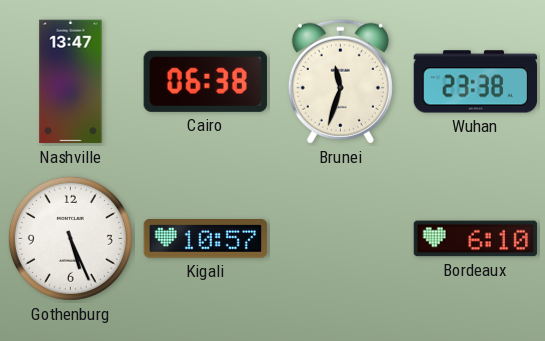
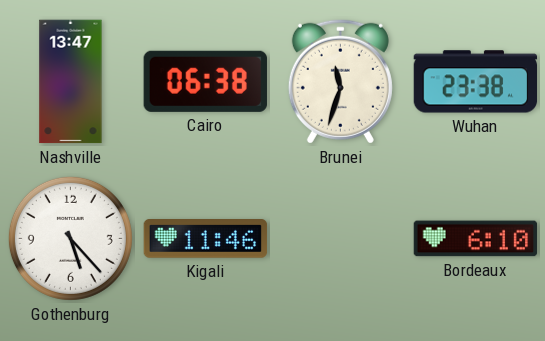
Gothenburg: 5:26 -> 5:23 (70, 238)
Kigali: 10:57 -> 11:46 (206, 239)
